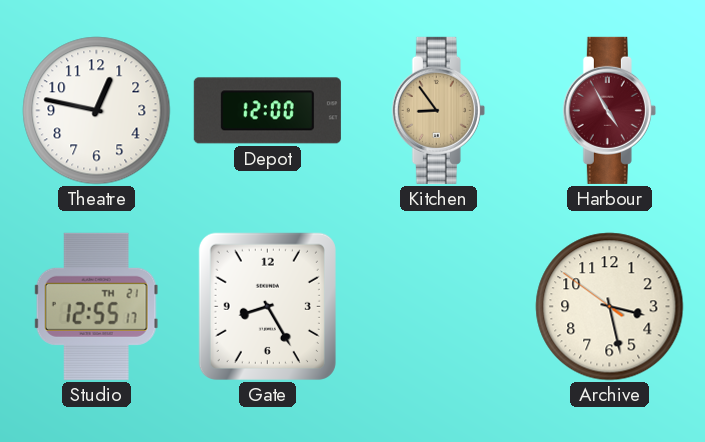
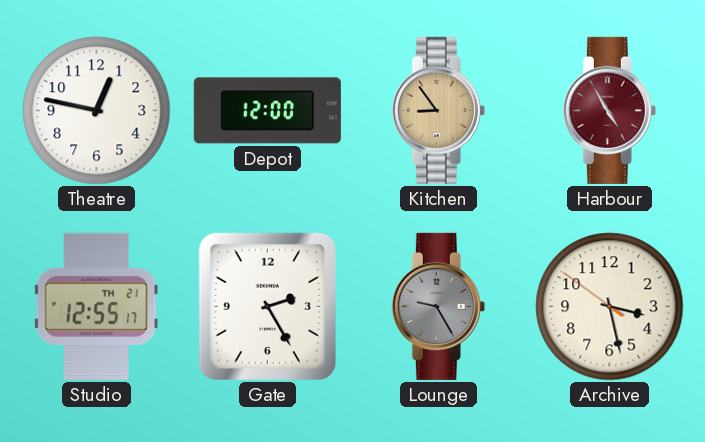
Gate: 8:25 -> 2:25 (267, 306)
Lounge: none -> 9:25 (438, 306)
